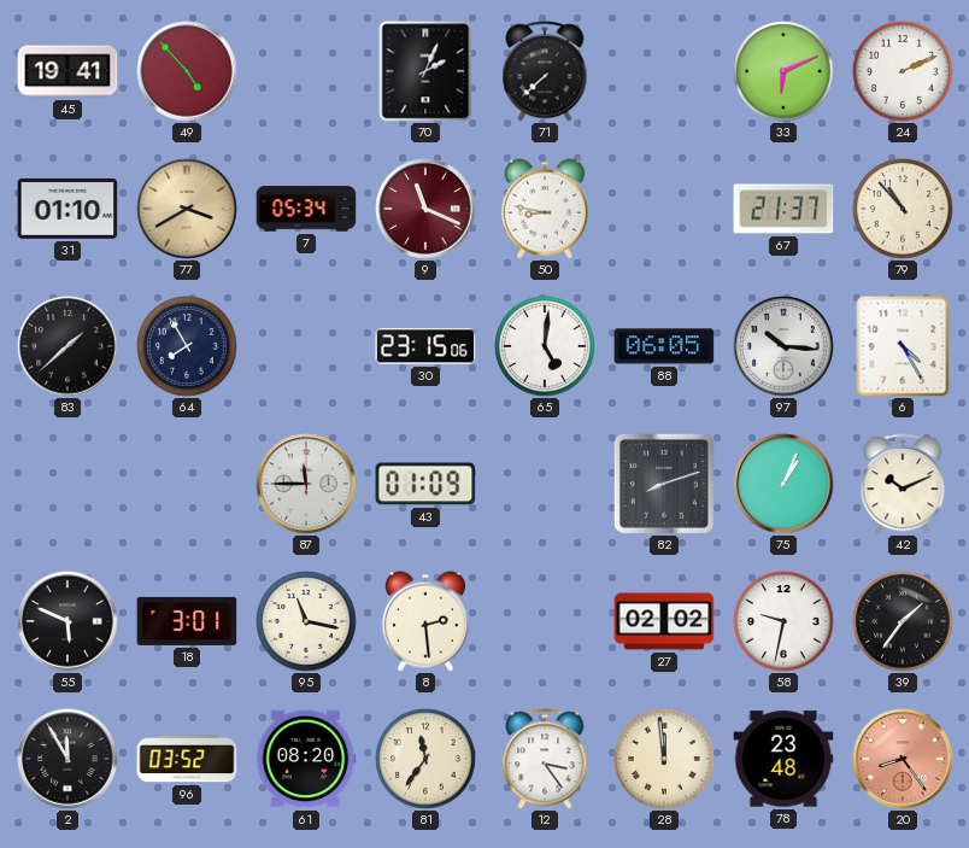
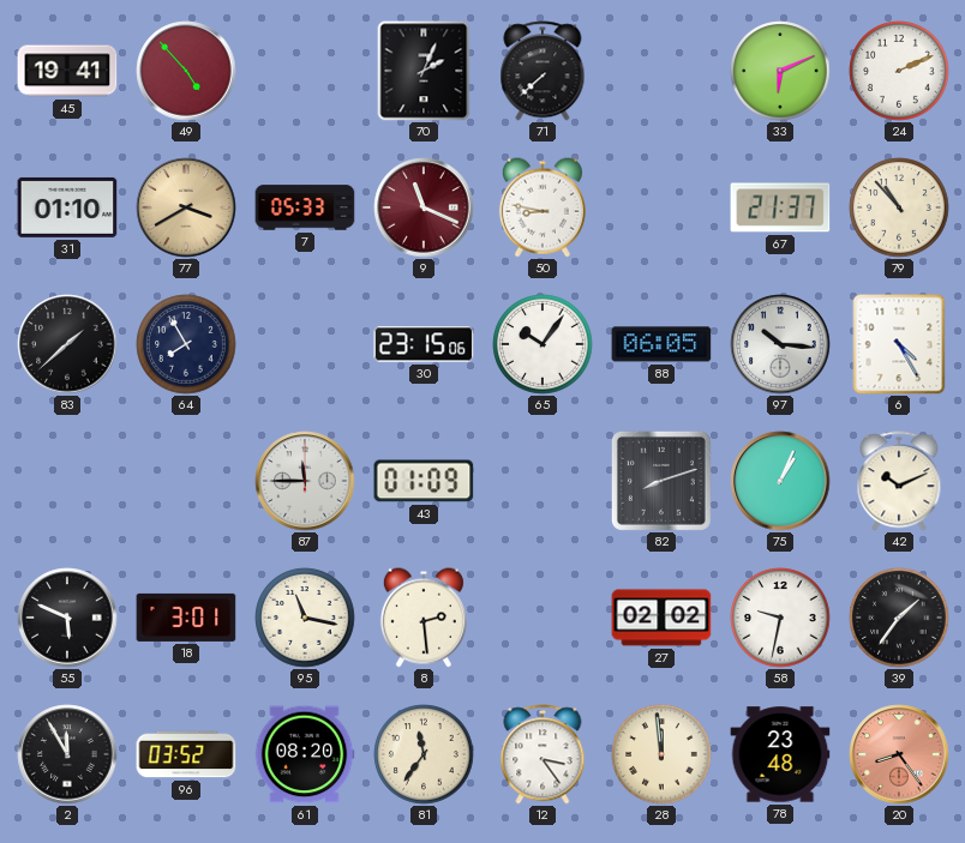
7: 05:34 -> 05:33 (305, 207)
65: 5:01 -> 10:06 (543, 344)
